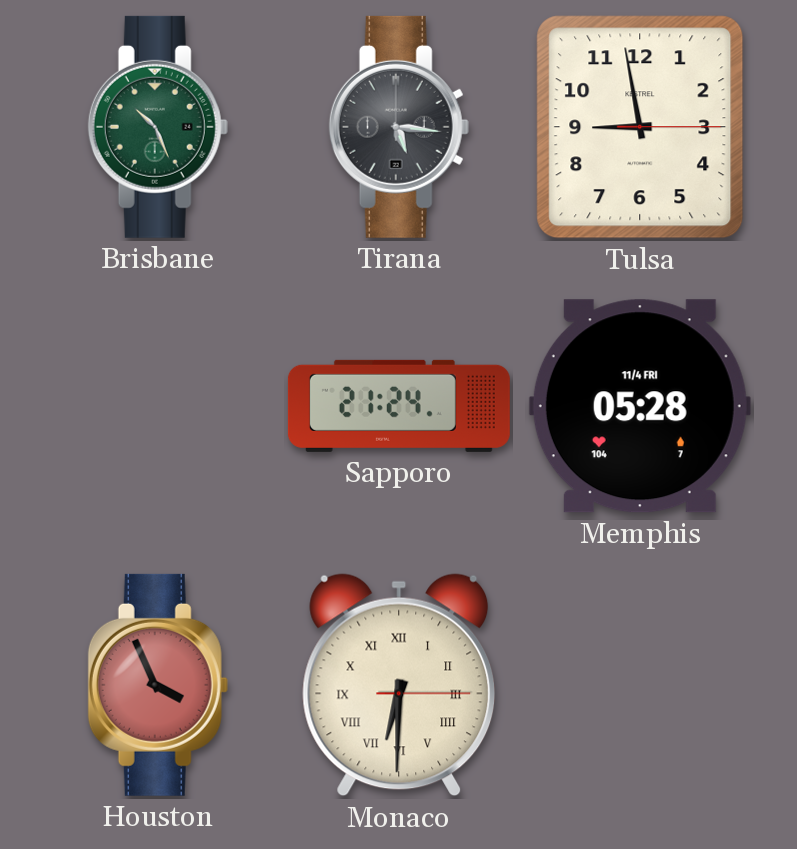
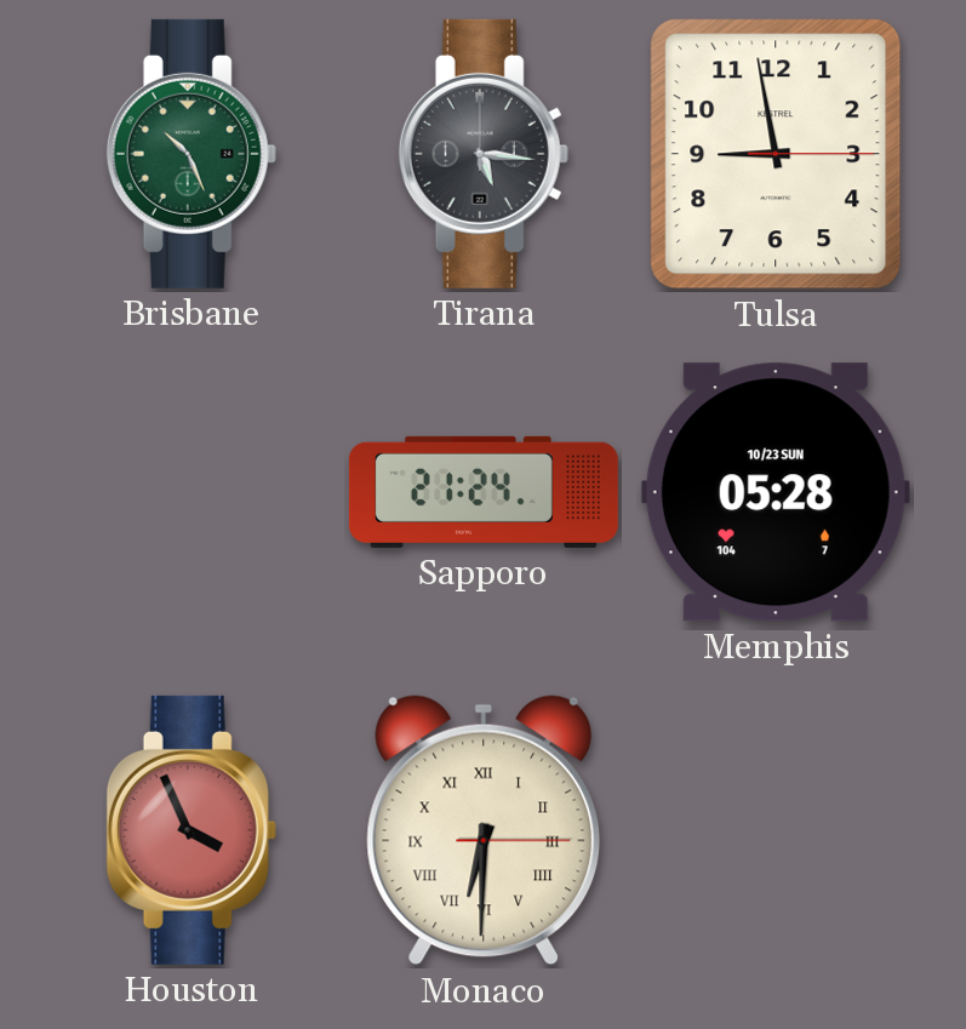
Memphis date: 11/4 FRI -> 10/23 SUN (776, 492)
